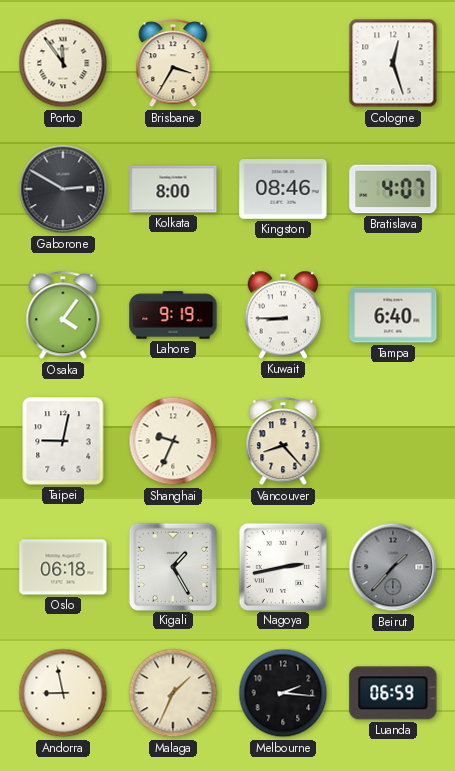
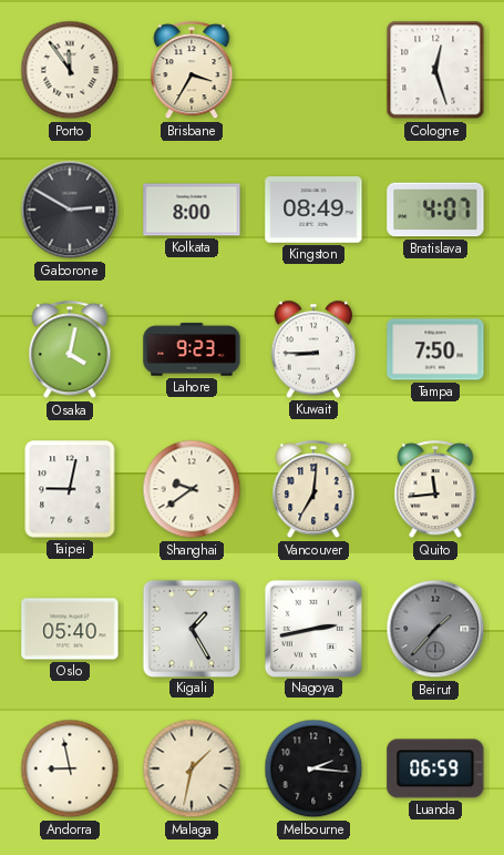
Kingston: 08:46 -> 08:49 (313, 211)
Osaka: 4:06 -> 4:02 (70, 350)
Lahore: 9:19 -> 9:23 (192, 349)
Tampa: 6:40 -> 7:50 (435, 349)
Shanghai: 9:34 -> 9:39 (192, 489)
Vancouver: 8:23 -> 7:01 (313, 490)
Quito: none -> 11:44 (435, 490)
Oslo: 06:18 -> 05:40 (70, 629)
Malaga: 1:34 -> 1:32 (192, 769)
